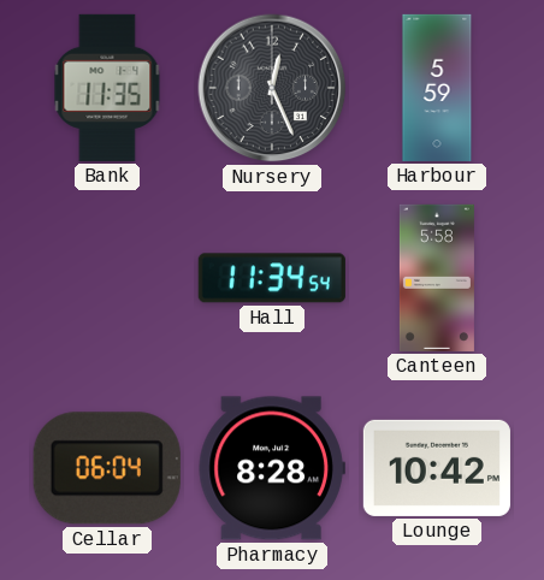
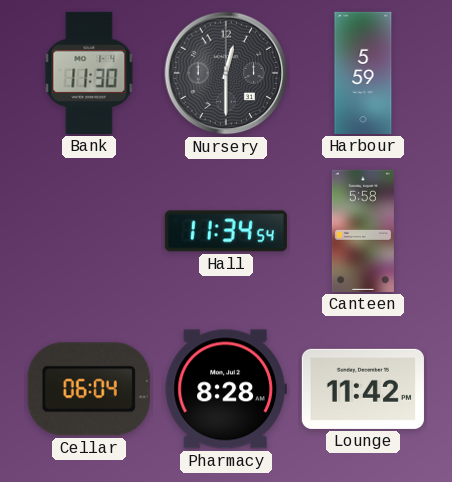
Bank: 11:35 -> 11:30 (89, 73)
Nursery: 12:26 -> 12:30 (226, 73)
Lounge: 10:42 -> 11:42 (363, 389)
